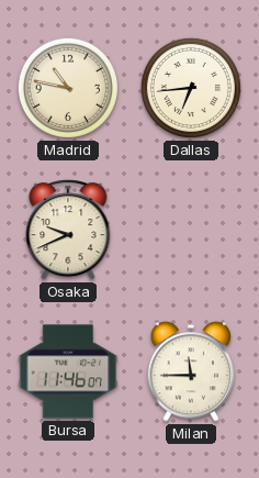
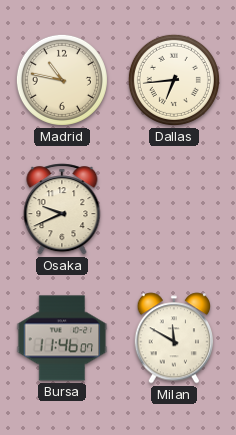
Milan: 11:45 -> 11:50 (174, 338)
